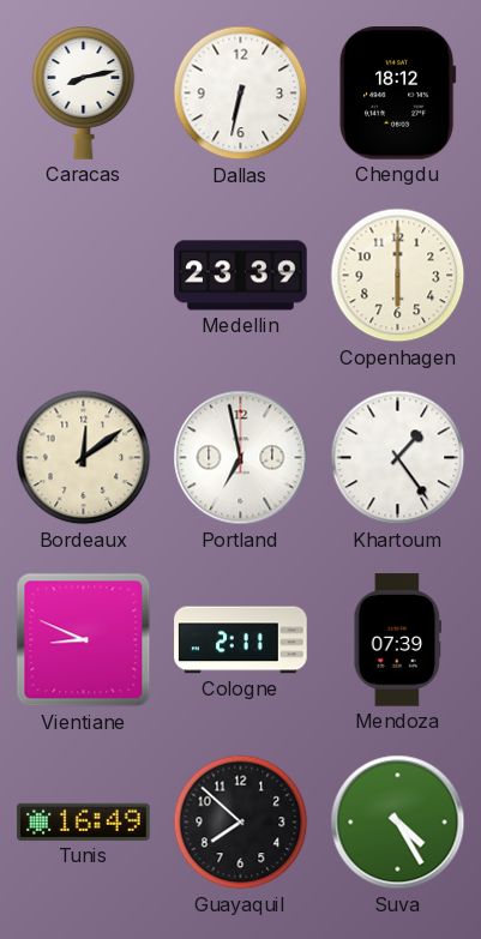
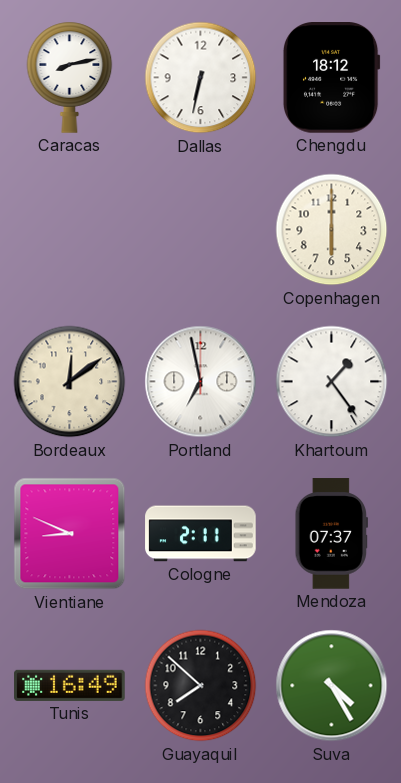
Medellin: 23:39 -> none (241, 276)
Mendoza: 07:39 -> 07:37 (331, 534)
